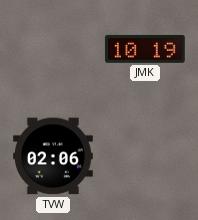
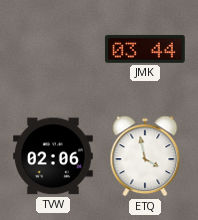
JMK: 10:19 -> 03:44 (145, 49)
ETQ: none -> 3:58 (145, 156)
